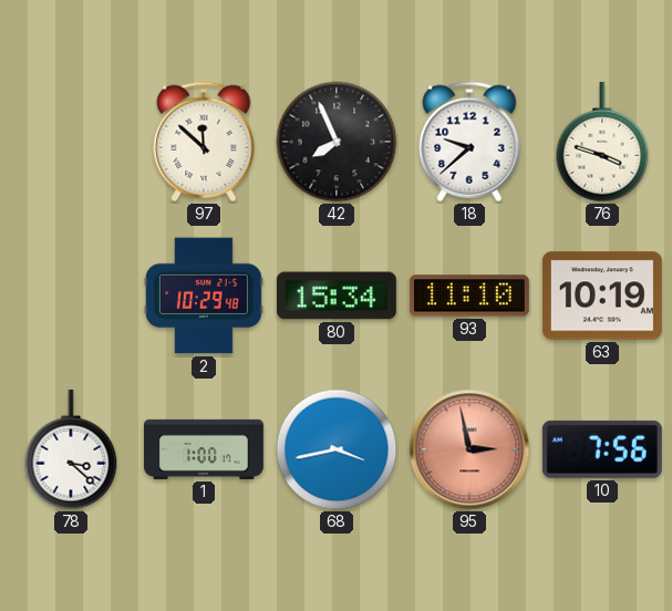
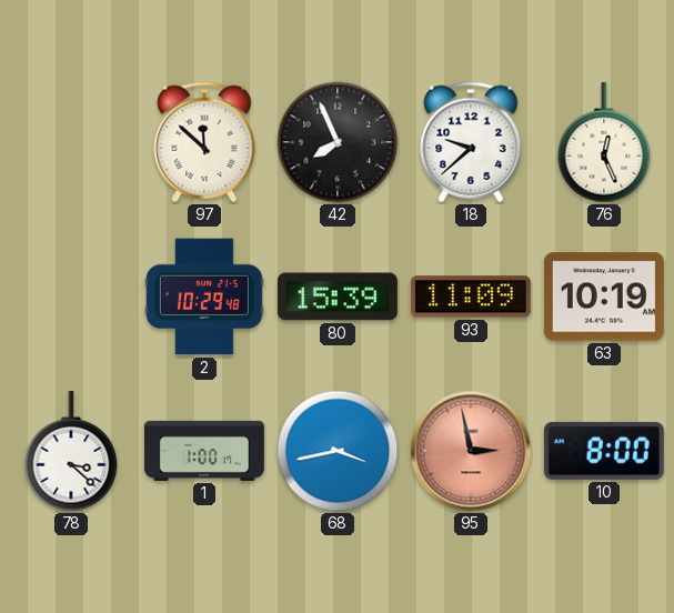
76: 3:48 -> 12:26 (604, 142)
80: 15:34 -> 15:39 (338, 297)
93: 11:10 -> 11:09 (471, 297)
10: 7:56 -> 8:00 (604, 451)
